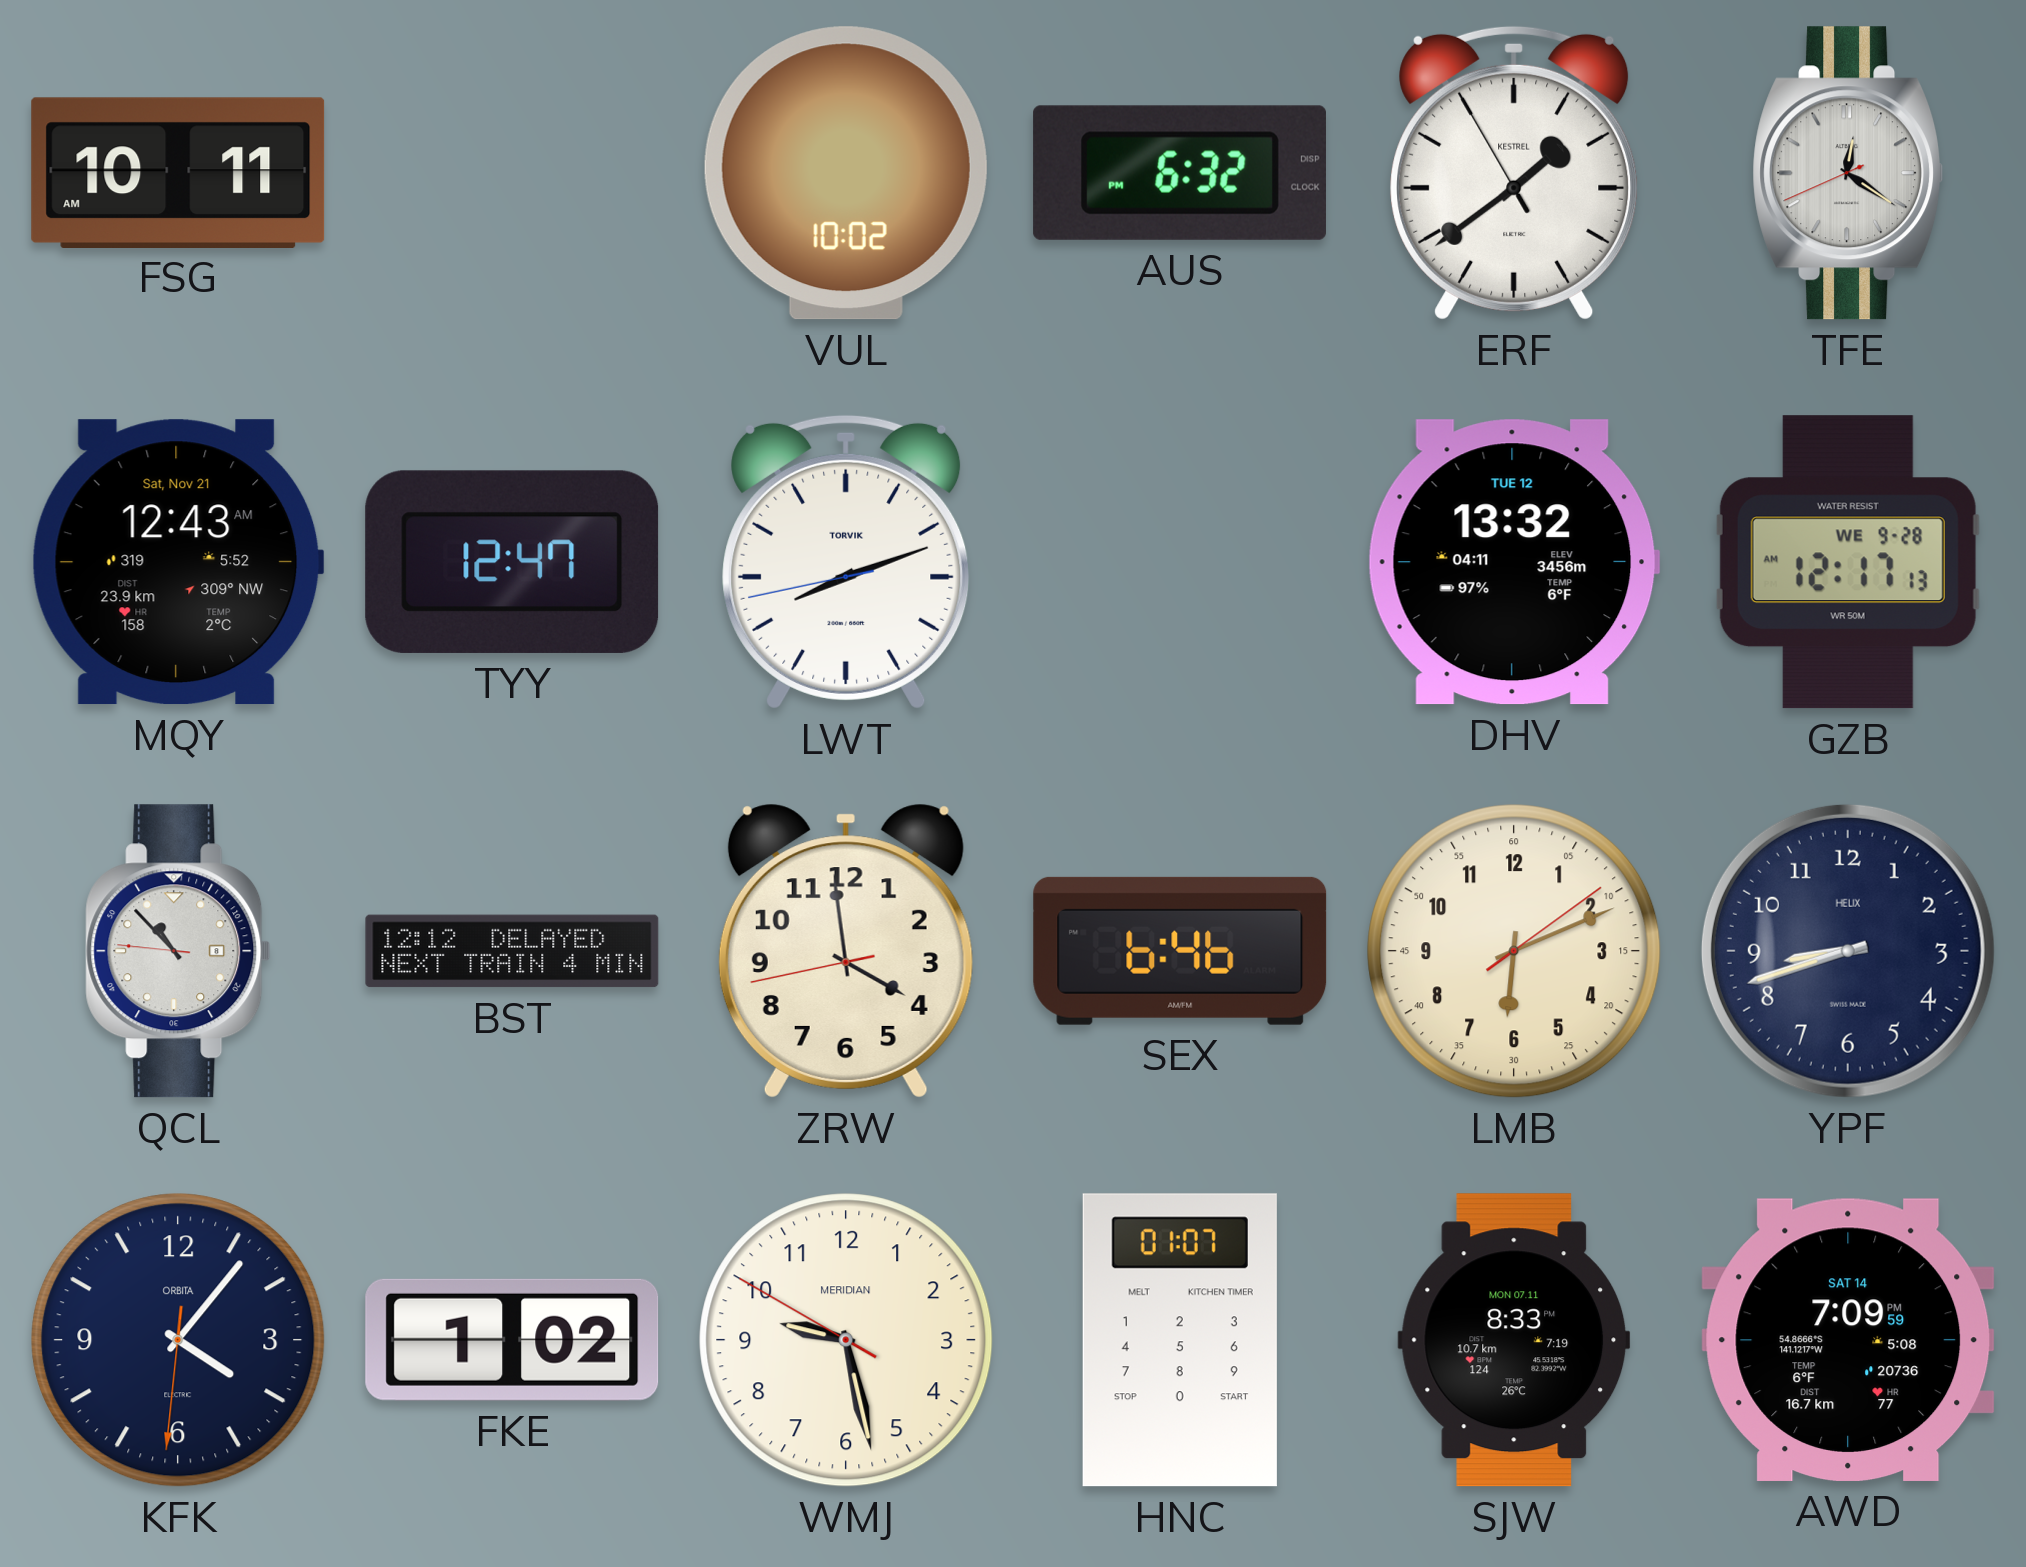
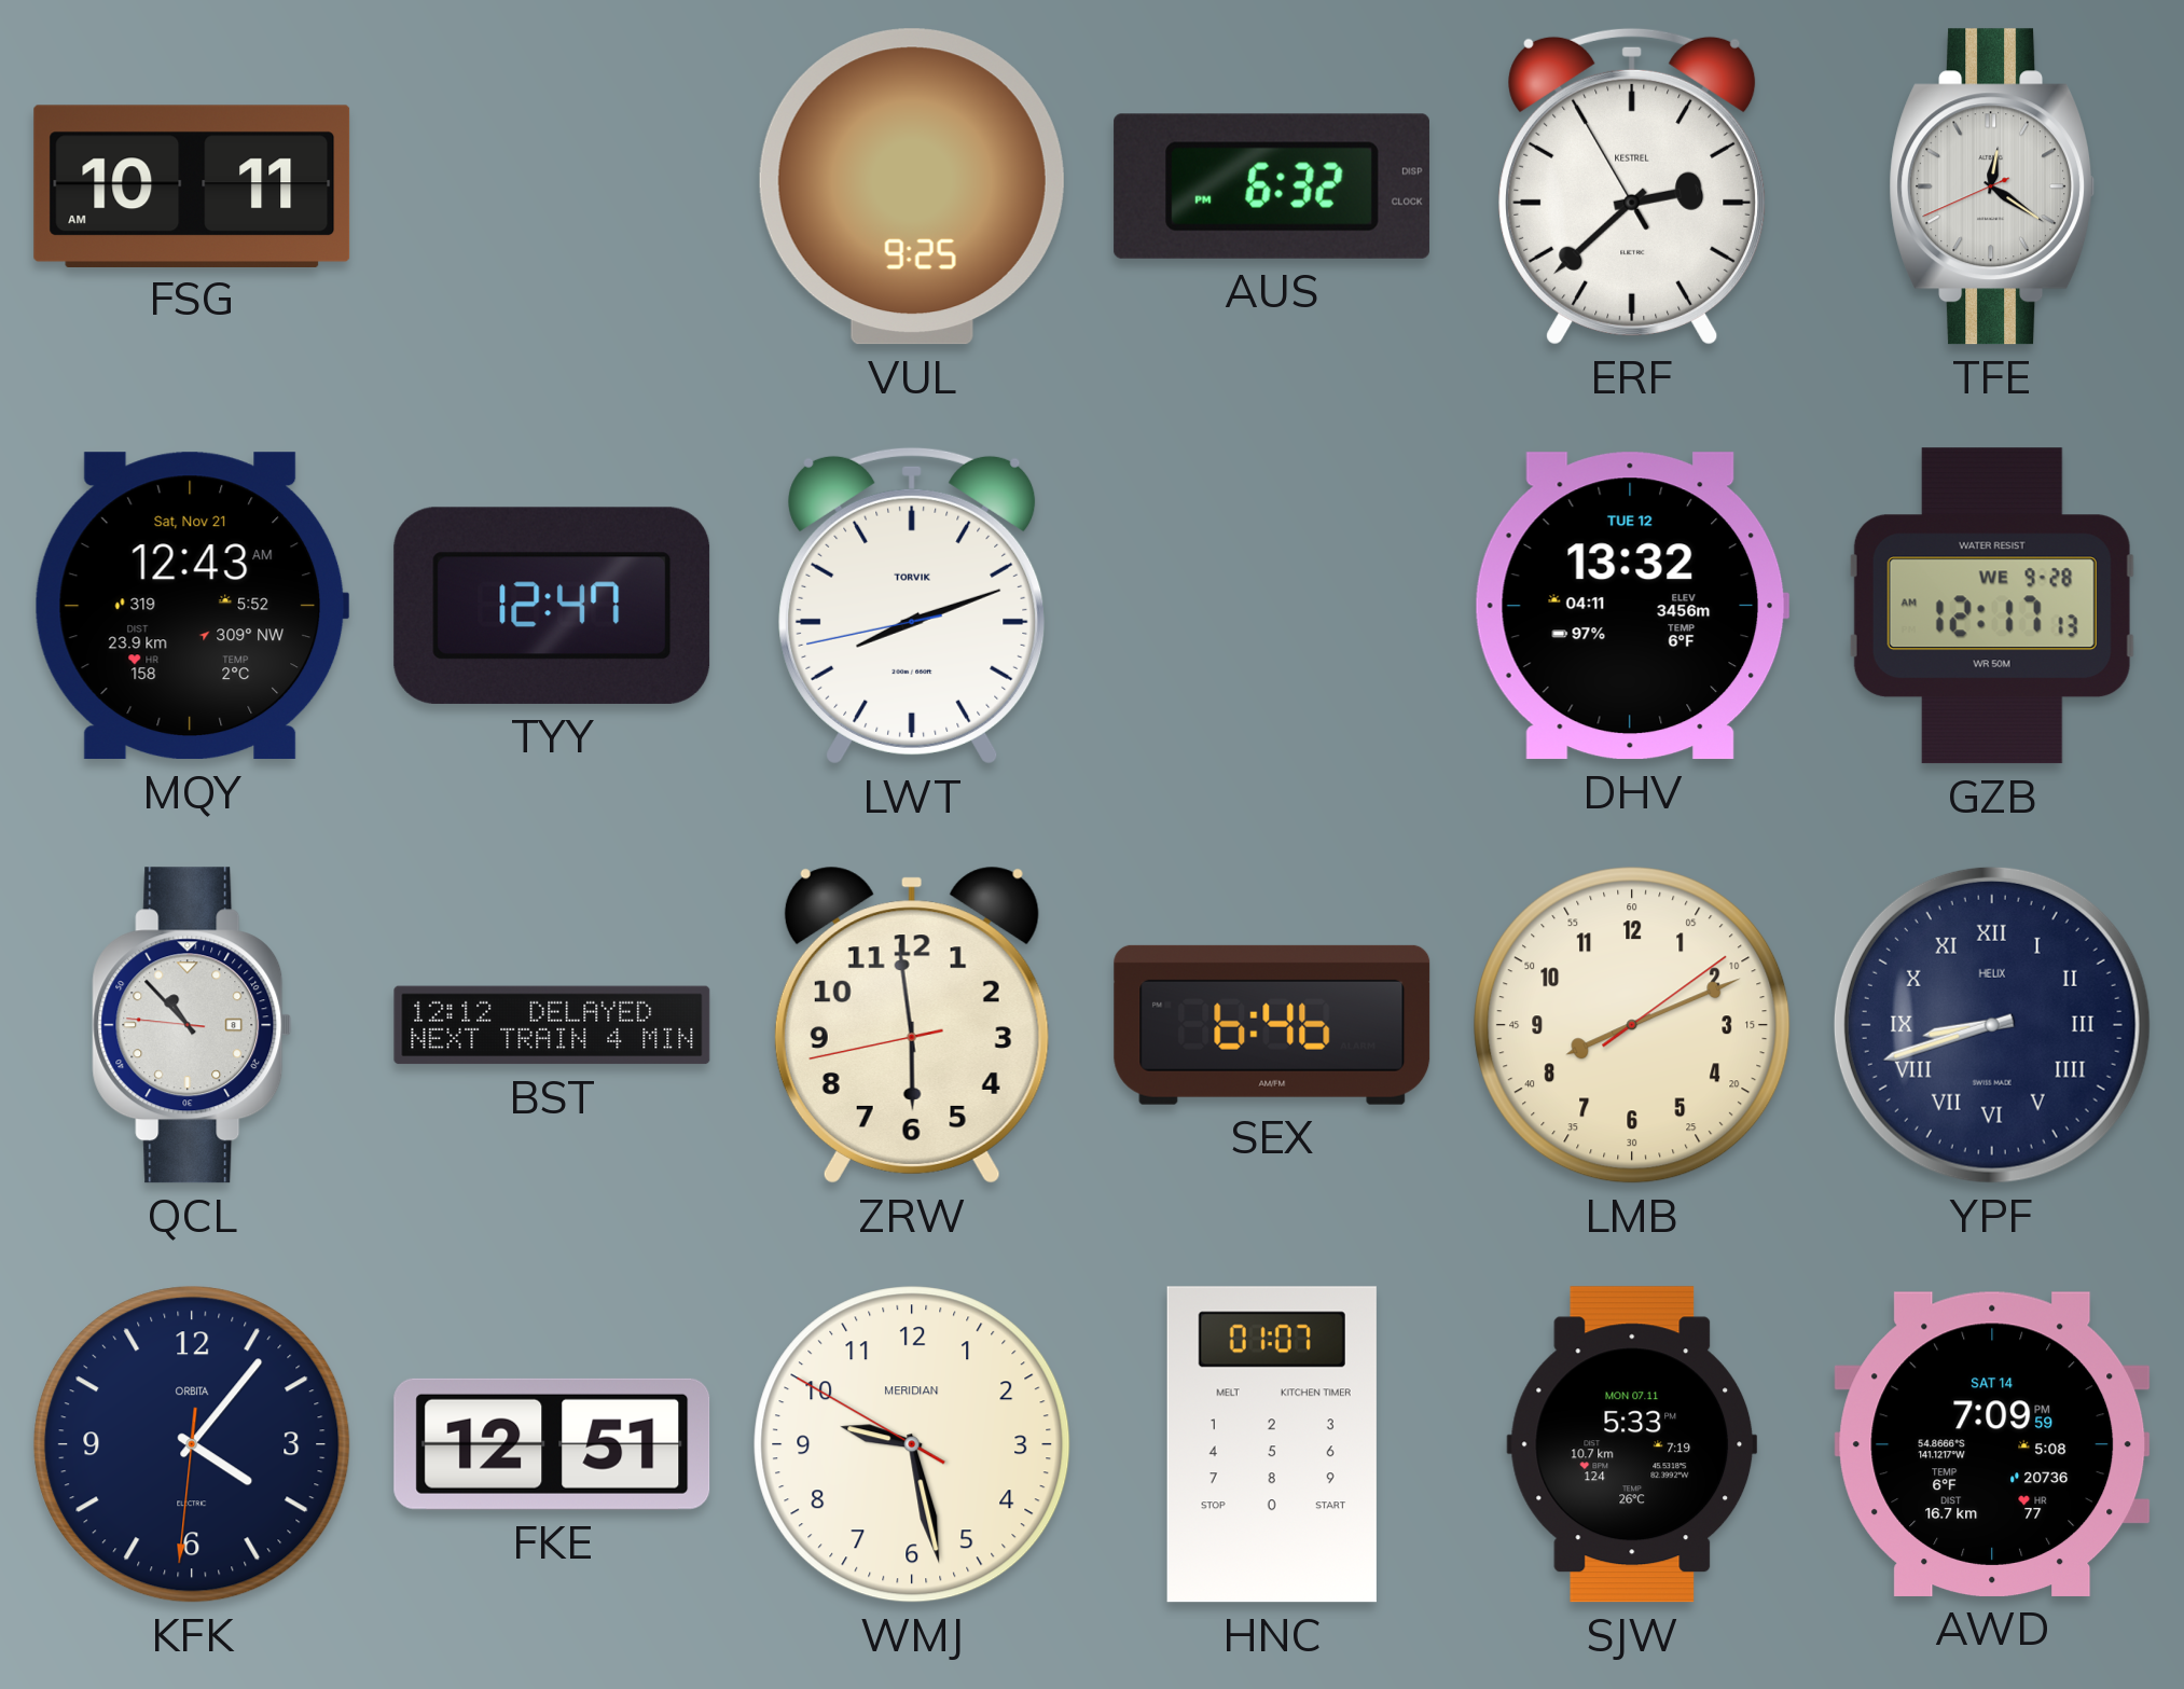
VUL: 10:02 -> 9:25 (912, 186)
ERF: 1:38 -> 2:37 (1632, 186)
ZRW: 3:58 -> 5:58 (912, 1025)
LMB: 6:11 -> 8:11 (1632, 1025)
YPF numerals: Arabic -> Roman (1992, 1025)
FKE: 1:02 -> 12:51 (552, 1444)
SJW: 8:33 -> 5:33 (1632, 1444)
